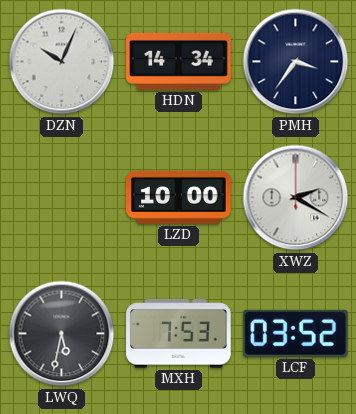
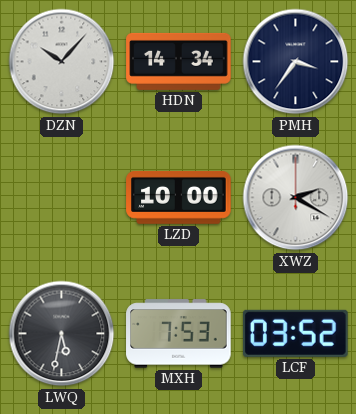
DZN: 10:04 -> 10:07 (62, 62)
